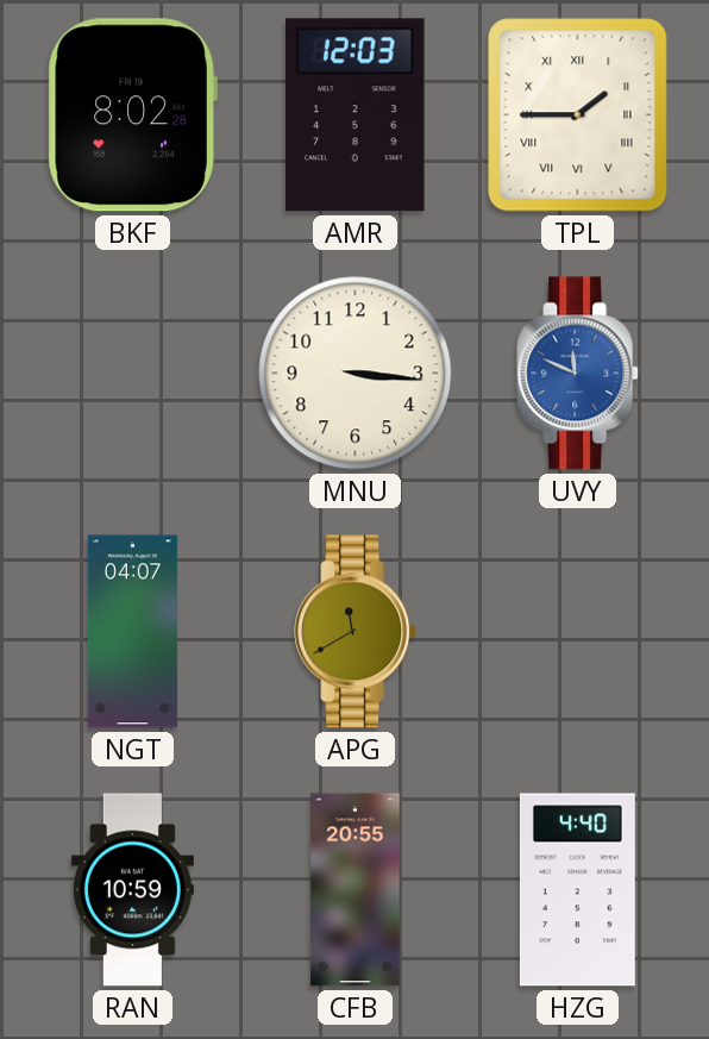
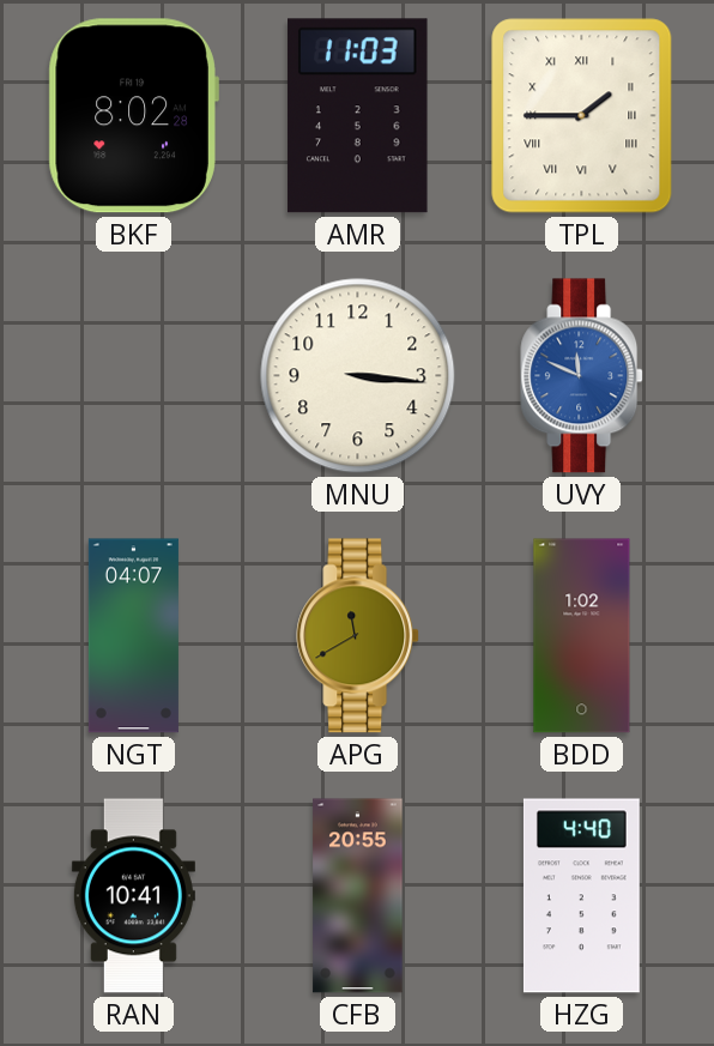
AMR: 12:03 -> 11:03 (358, 116)
BDD: none -> 1:02 (582, 636)
RAN: 10:59 -> 10:41 (133, 896)
